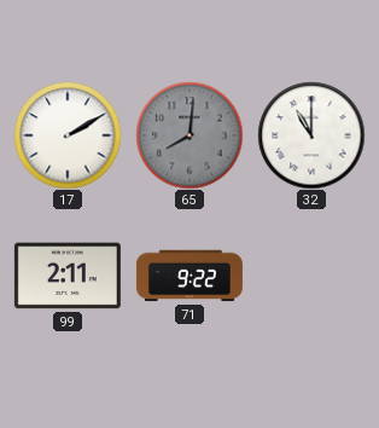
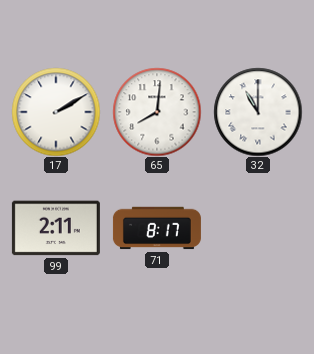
65 dial: grey -> white (157, 112)
71: 9:22 -> 8:17 (157, 228)
